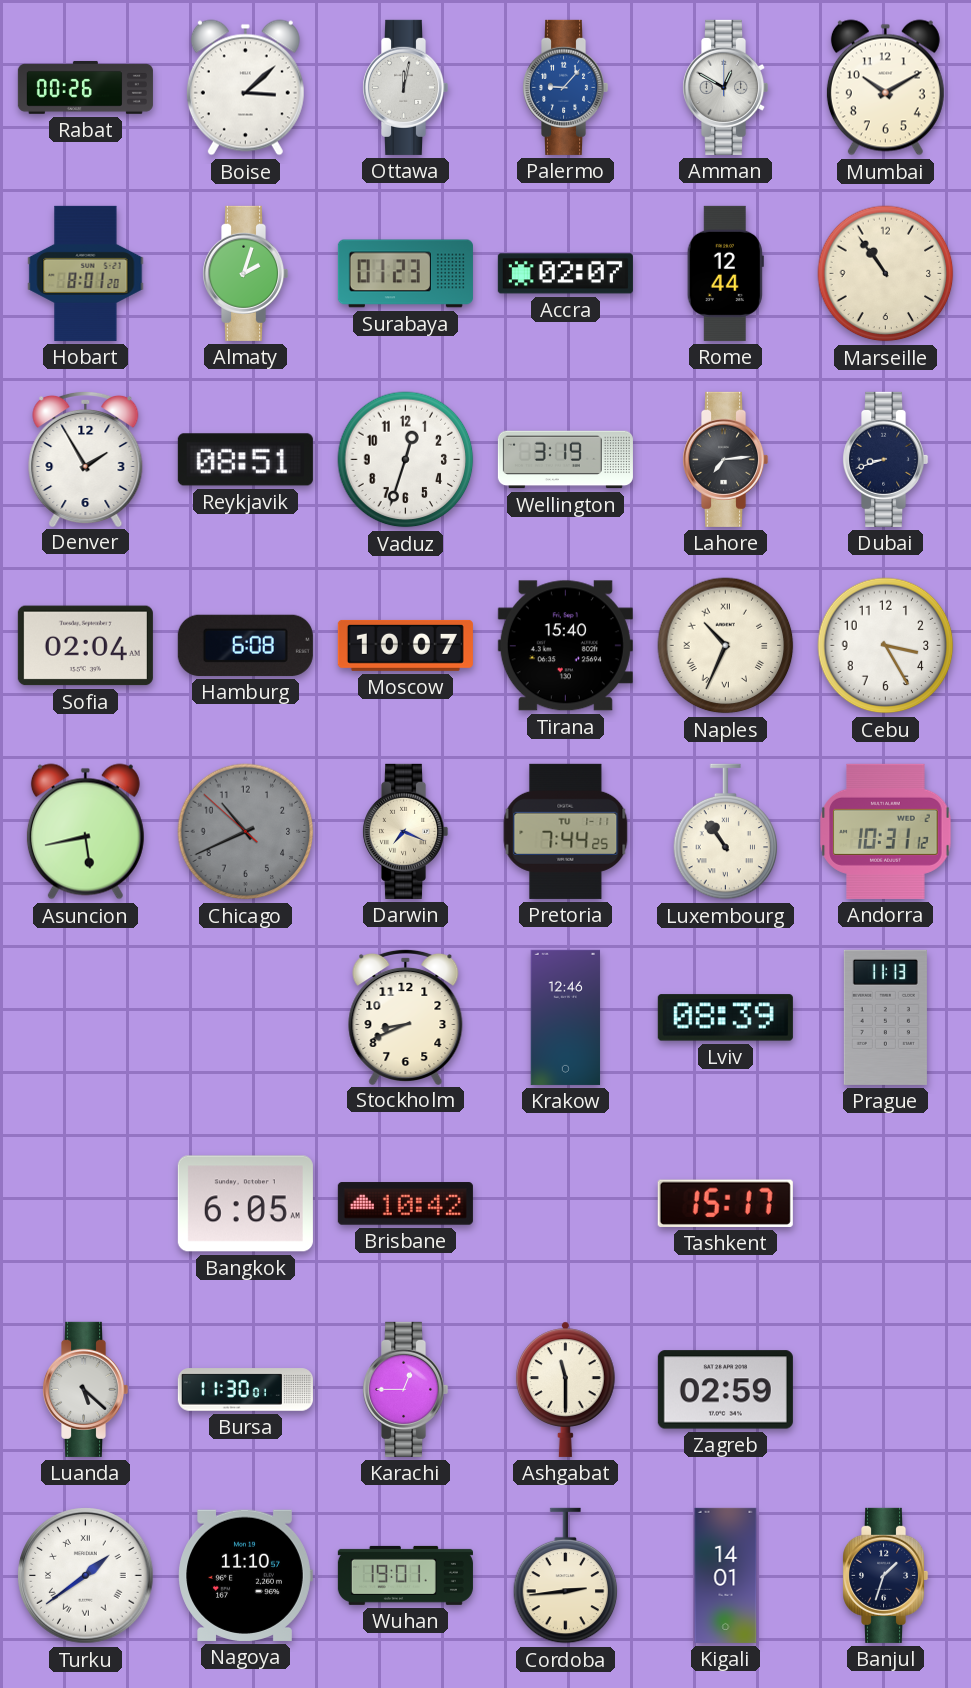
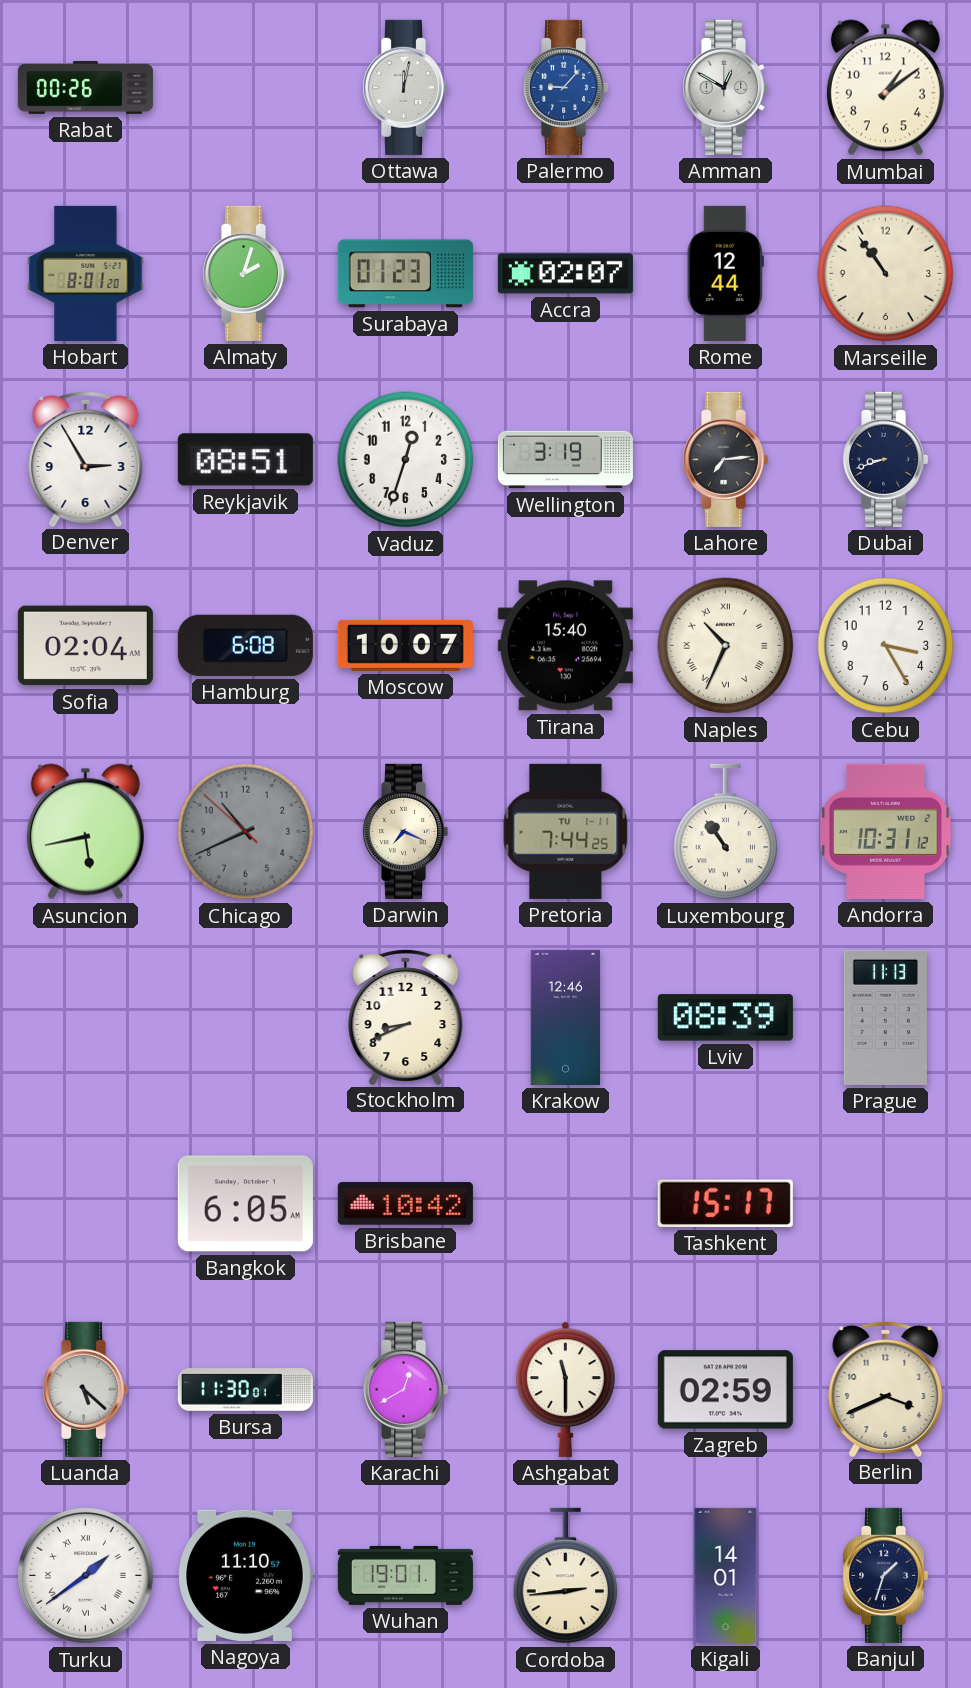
Boise: 3:08 -> none (245, 88)
Mumbai: 10:10 -> 1:09 (885, 88)
Denver: 1:55 -> 2:55 (86, 458)
Karachi: 12:45 -> 12:40 (406, 1389)
Berlin: none -> 3:41 (886, 1388)
